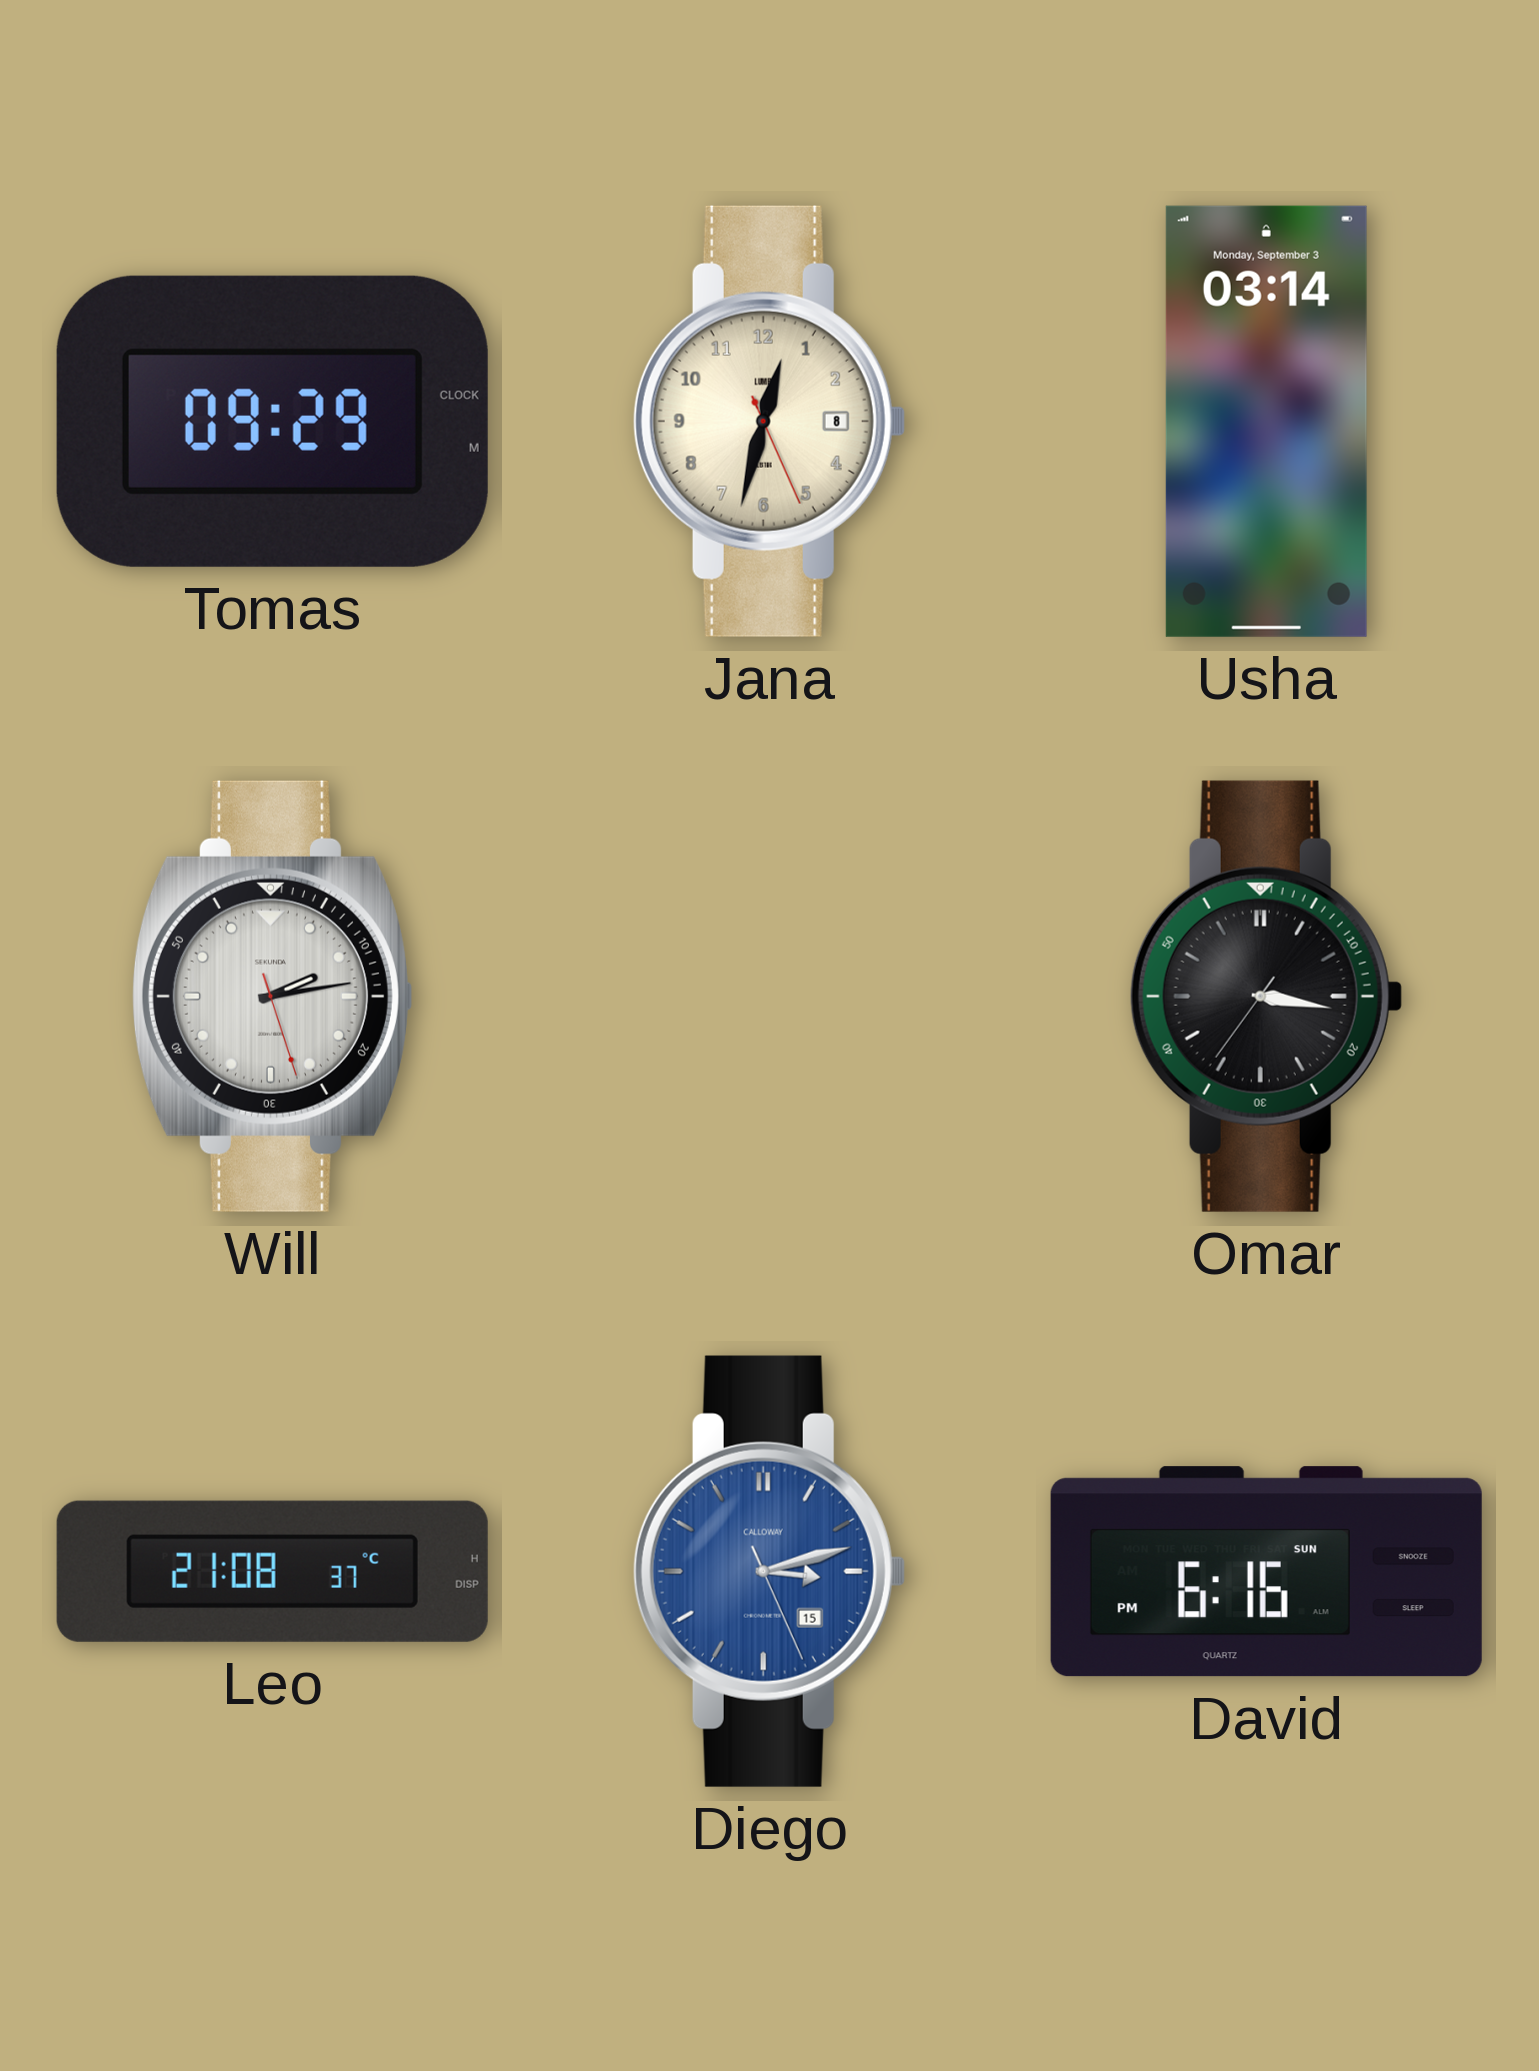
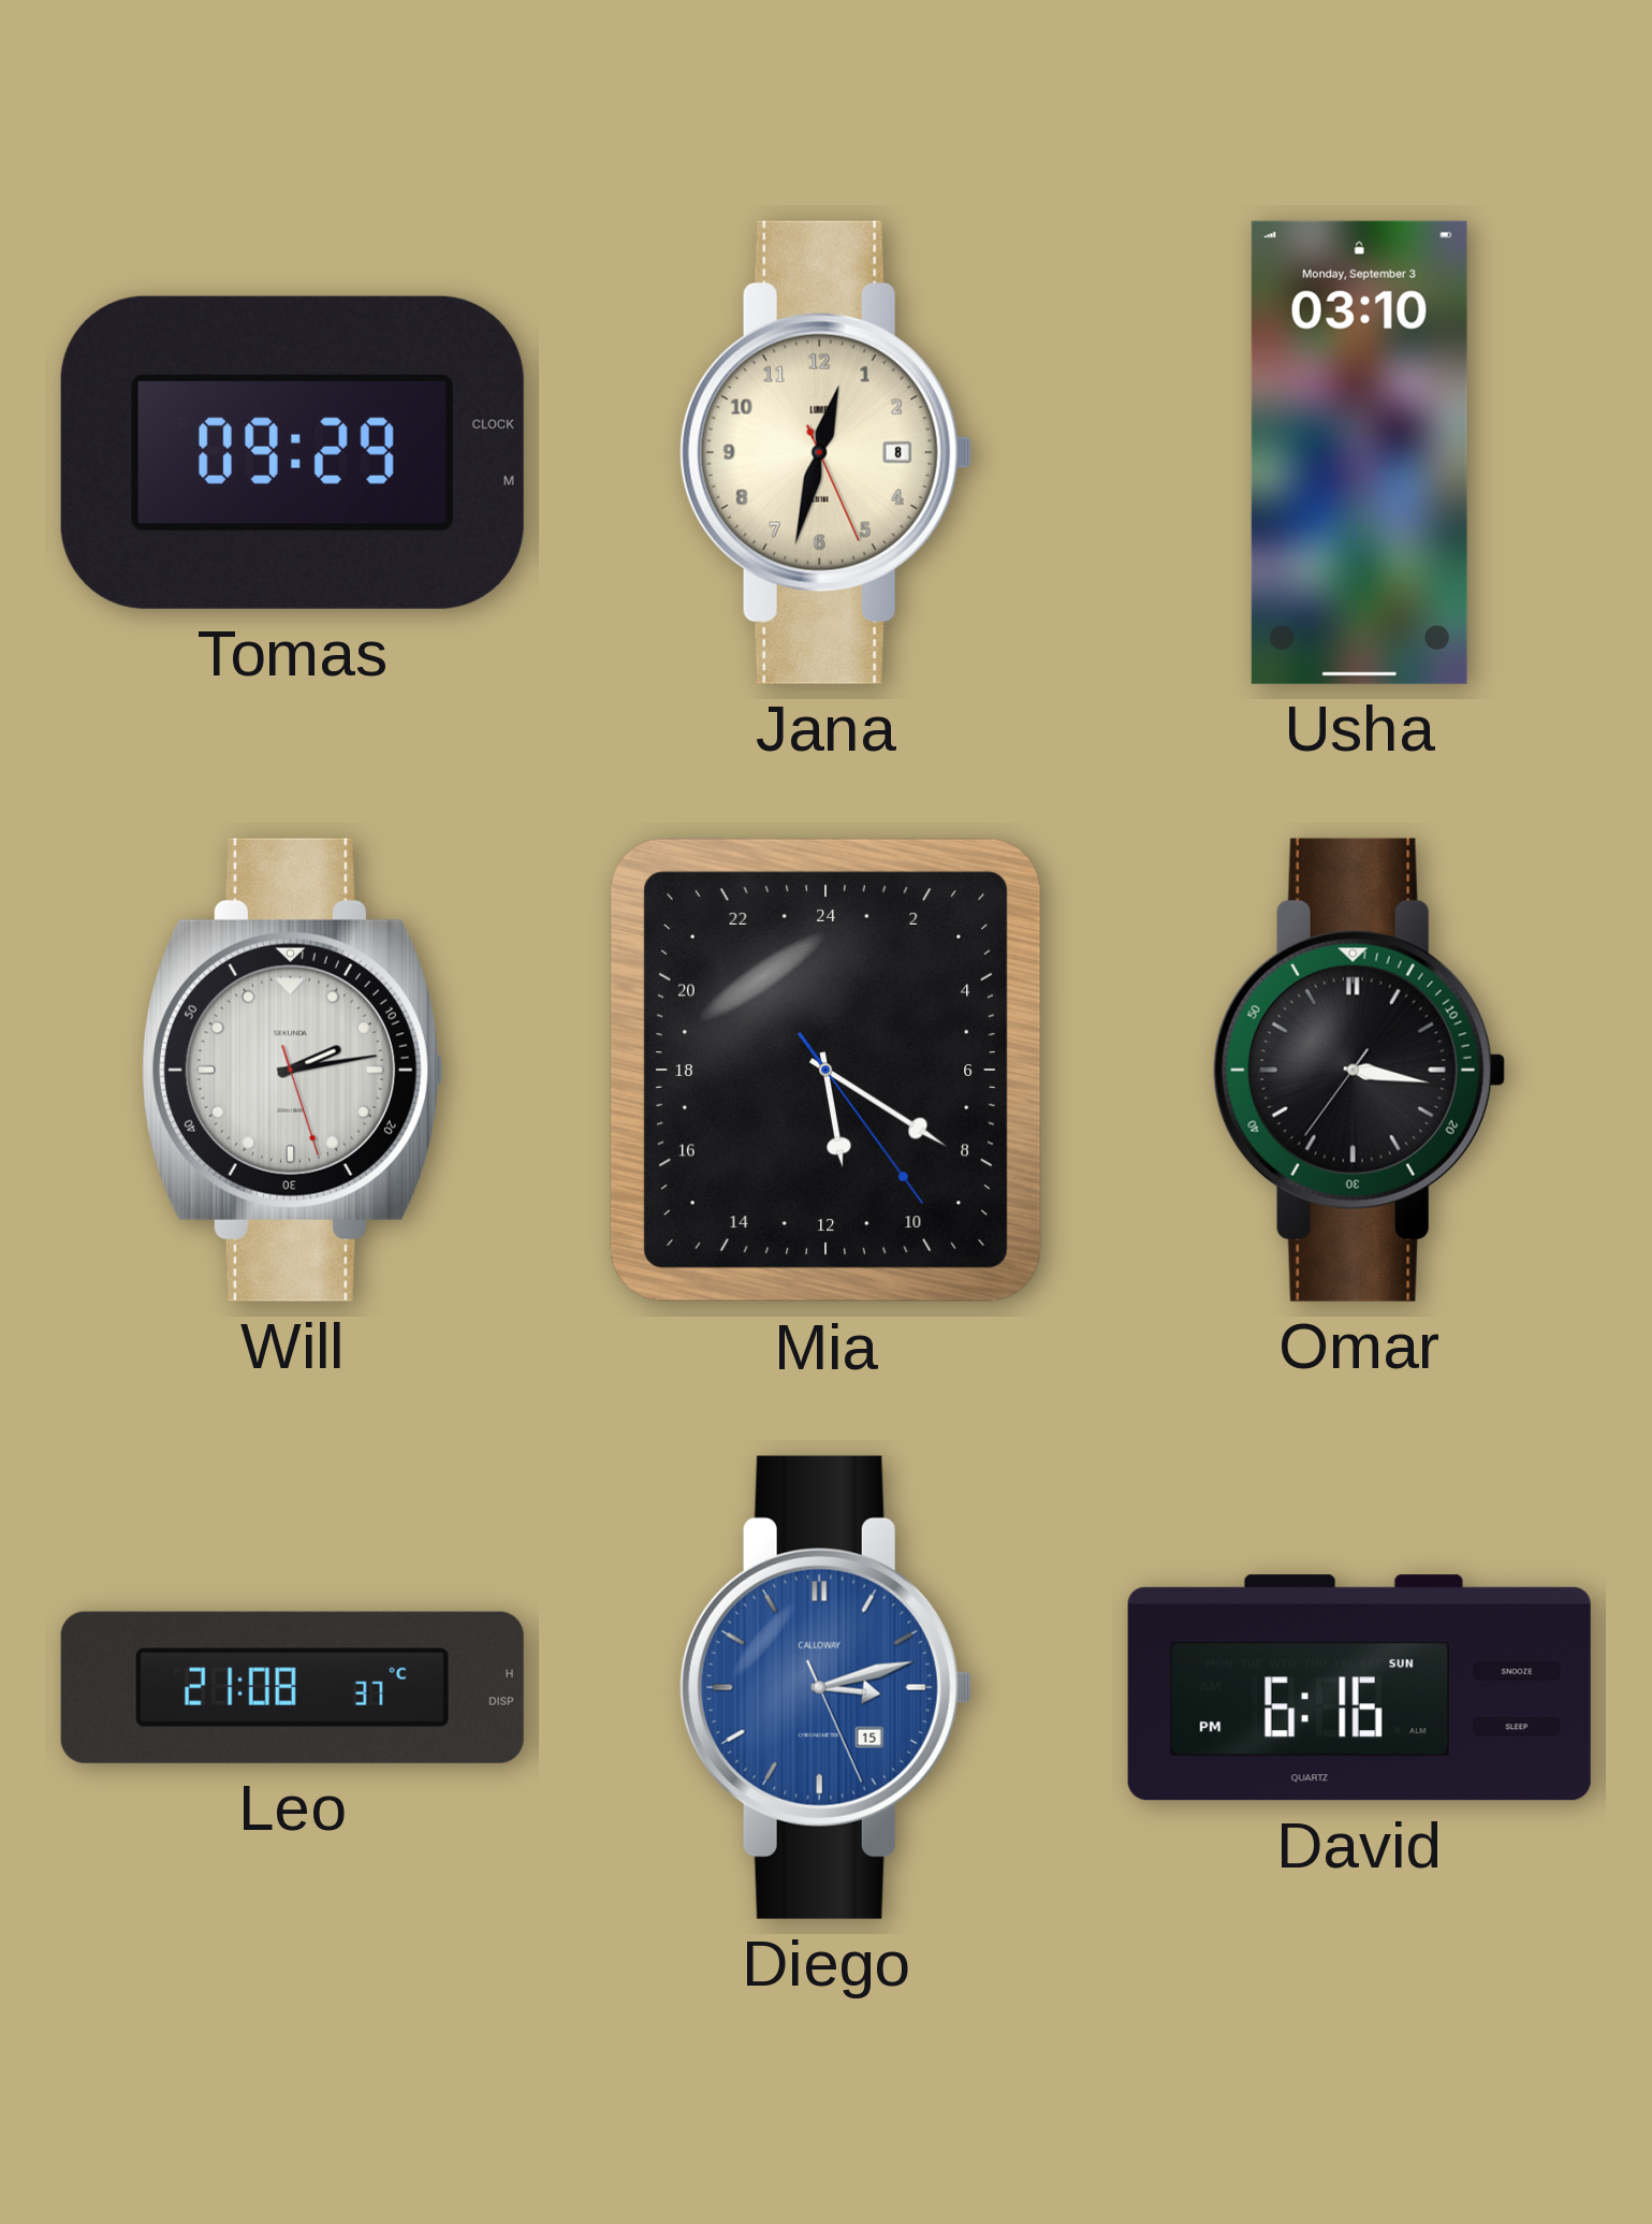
Usha: 03:14 -> 03:10 (1359, 452)
Mia: none -> 11:20 (825, 1070)
